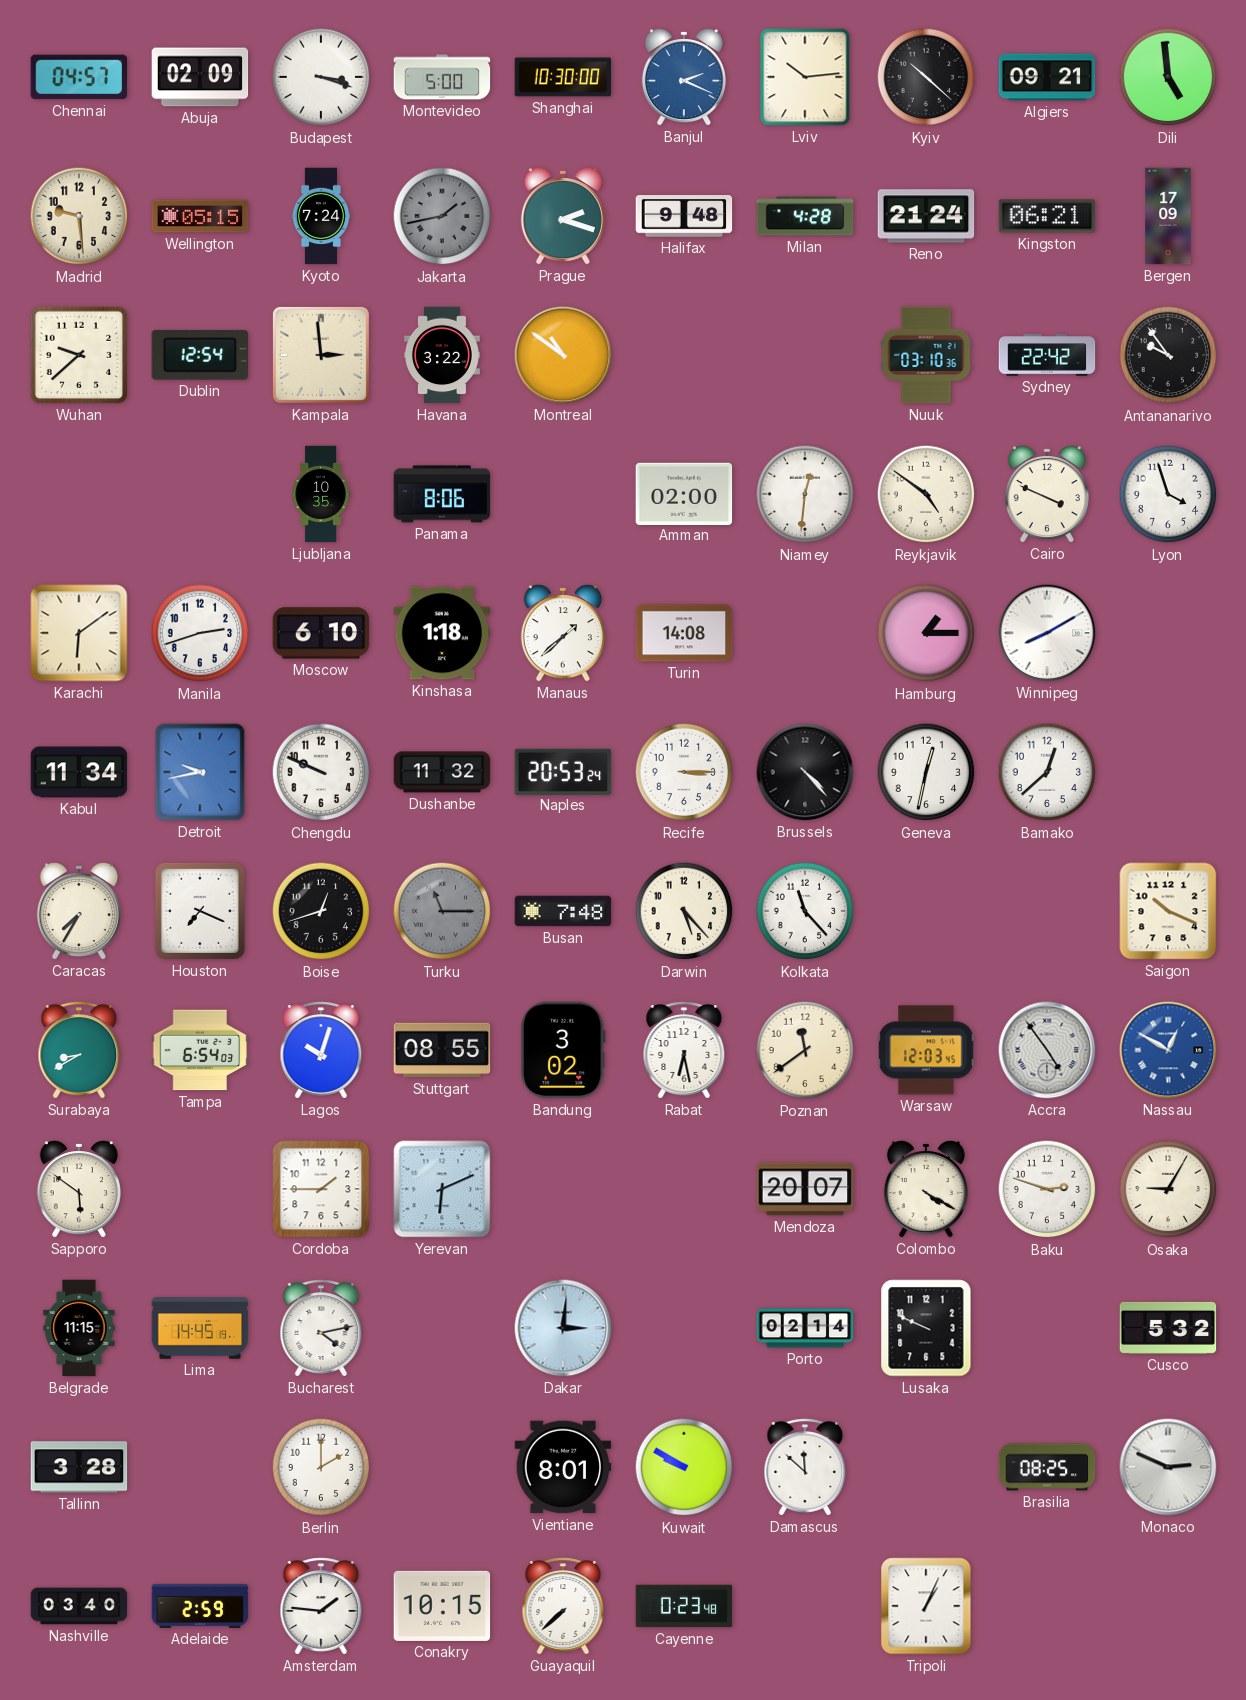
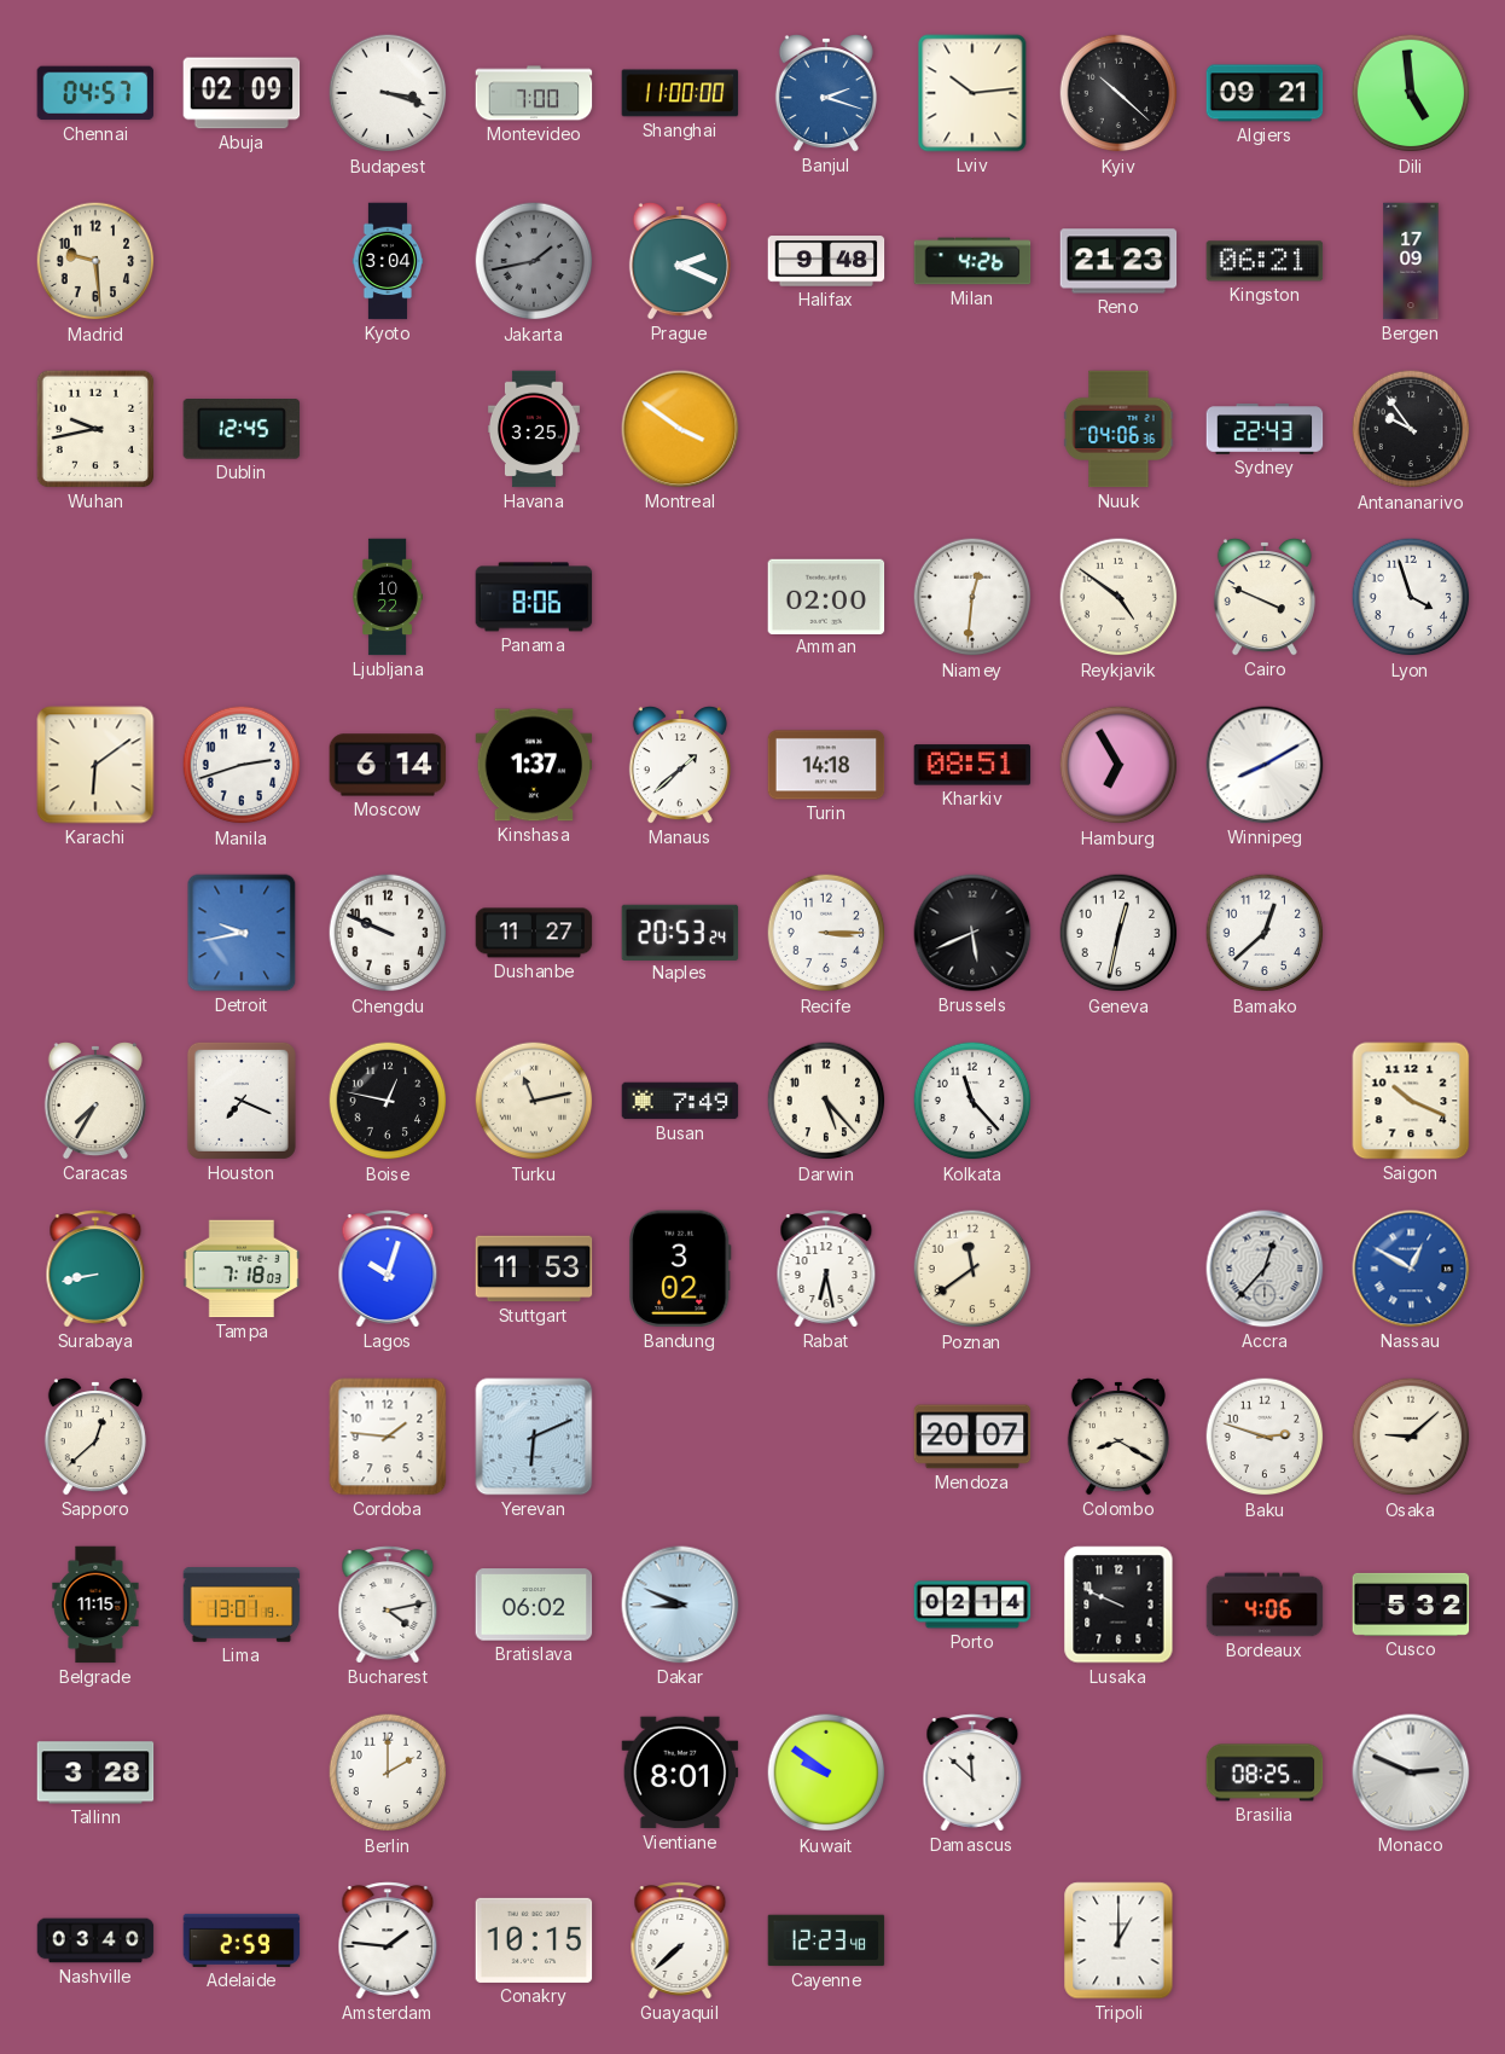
Montevideo: 5:00 -> 7:00 (534, 93)
Shanghai: 10:30 -> 11:00 (680, 93)
Banjul: 2:19 -> 2:18 (826, 93)
Wellington: 05:15 -> none (200, 216)
Kyoto: 7:24 -> 3:04 (388, 261)
Prague: 2:18 -> 2:19 (680, 261)
Milan: 4:28 -> 4:26 (972, 261)
Reno: 21:24 -> 21:23 (1118, 261)
Wuhan: 9:38 -> 9:43 (95, 429)
Dublin: 12:54 -> 12:45 (242, 429)
Kampala: 2:59 -> none (321, 355)
Havana: 3:22 -> 3:25 (534, 429)
Montreal: 10:51 -> 3:51 (680, 429)
Nuuk: 03:10 -> 04:06 (1118, 429)
Sydney: 22:42 -> 22:43 (1265, 429)
Ljubljana: 10:35 -> 10:22 (388, 597)
Moscow: 6:10 -> 6:14 (388, 765)
Kinshasa: 1:18 -> 1:37 (534, 765)
Turin: 14:08 -> 14:18 (826, 765)
Kharkiv: none -> 08:51 (972, 765)
Hamburg: 1:15 -> 6:55 (1118, 765)
Kabul: 11:34 -> none (79, 772)
Dushanbe: 11:32 -> 11:27 (534, 933)
Brussels: 4:23 -> 5:41 (972, 933)
Boise: 12:42 -> 12:47 (388, 1101)
Turku: 11:15 -> 11:13 (534, 1101)
Turku dial: grey -> cream (534, 1101)
Busan: 7:48 -> 7:49 (680, 1101)
Surabaya: 8:40 -> 8:43 (95, 1269)
Tampa: 6:54 -> 7:18 (242, 1269)
Stuttgart: 08:55 -> 11:53 (534, 1269)
Warsaw: 12:03 -> none (926, 1050)
Accra: 4:54 -> 12:37 (1265, 1269)
Sapporo: 5:51 -> 12:38 (95, 1437)
Cordoba: 1:45 -> 1:46 (388, 1437)
Colombo: 4:20 -> 8:20 (1118, 1437)
Osaka: 9:05 -> 9:08 (1411, 1437)
Lima: 14:45 -> 13:01 (242, 1605)
Bratislava: none -> 06:02 (534, 1605)
Dakar: 3:01 -> 8:49 (680, 1605)
Bordeaux: none -> 4:06 (1265, 1605)
Kuwait: 9:50 -> 9:51 (826, 1772)
Cayenne: 0:23 -> 12:23 (826, 1940)
Tripoli: 1:04 -> 1:00 (1118, 1940)
